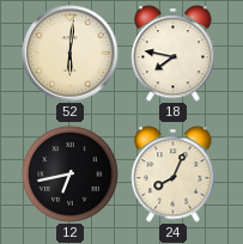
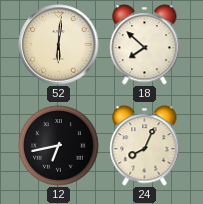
18: 7:47 -> 7:52 (145, 45)
